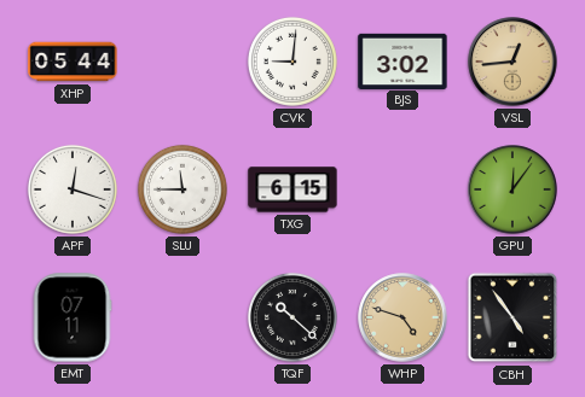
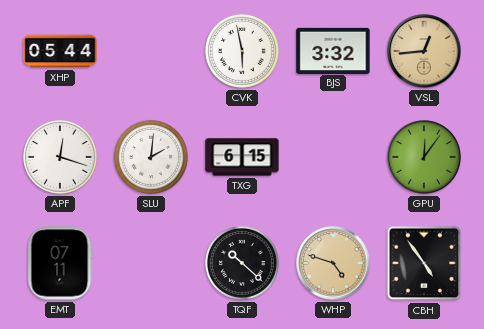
CVK: 9:01 -> 5:58 (242, 51)
BJS: 3:02 -> 3:32 (333, 50)
SLU: 11:45 -> 2:01 (151, 157)
